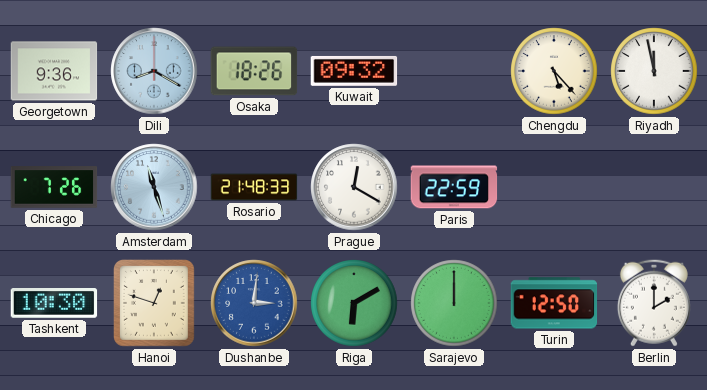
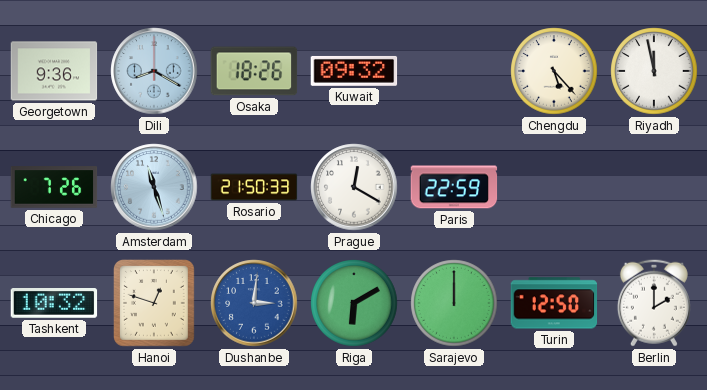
Rosario: 21:48 -> 21:50 (254, 187)
Tashkent: 10:30 -> 10:32 (54, 304)
